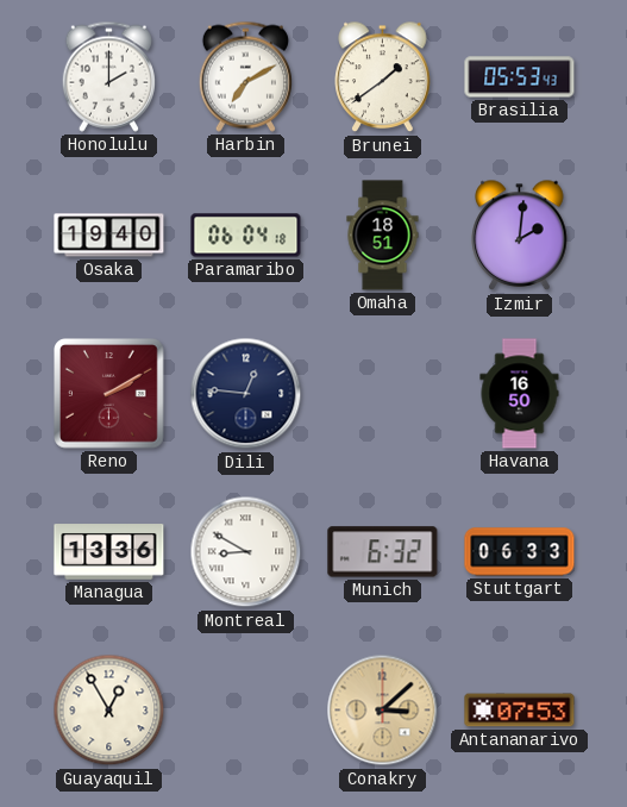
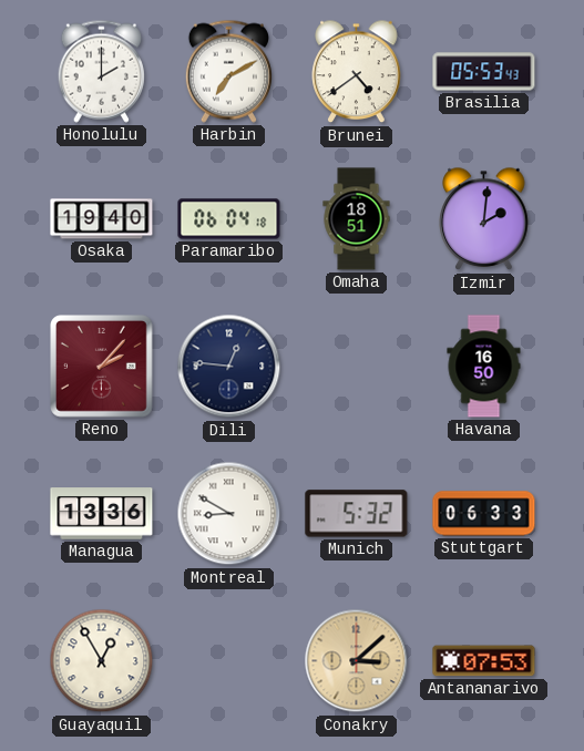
Brunei: 1:39 -> 4:39 (357, 72)
Reno: 2:10 -> 2:07 (102, 367)
Munich: 6:32 -> 5:32 (357, 514)
